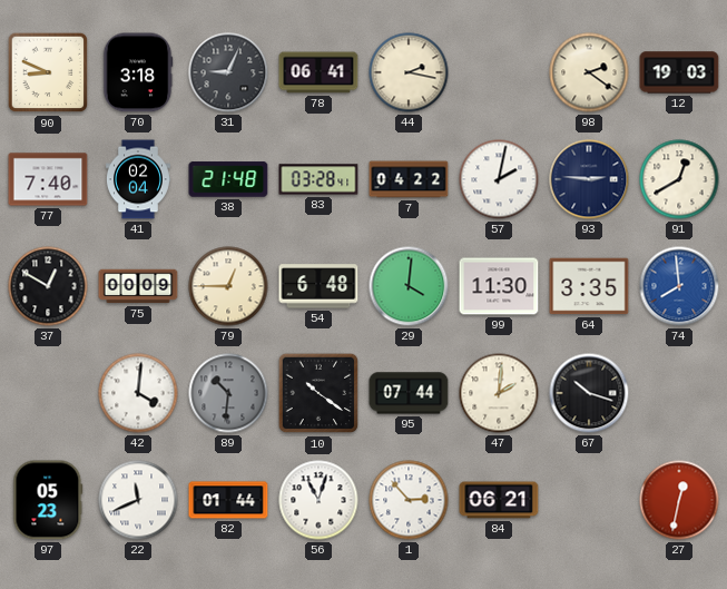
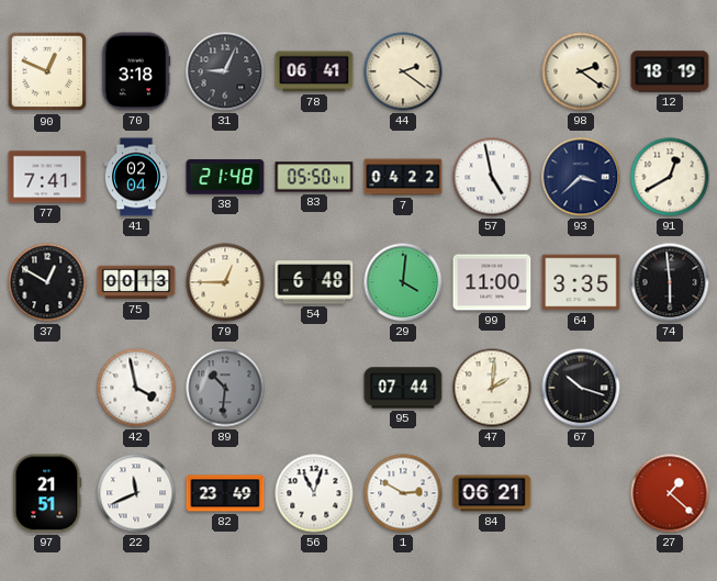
90: 8:49 -> 12:49 (47, 71)
44: 2:17 -> 2:21 (403, 71)
12: 19:03 -> 18:19 (670, 71)
77: 7:40 -> 7:41 (47, 177)
83: 03:28 -> 05:50 (314, 177)
57: 2:02 -> 4:58 (492, 177)
93: 2:46 -> 3:38 (581, 177)
75: 00:09 -> 00:13 (136, 282)
99: 11:30 -> 11:00 (492, 282)
74: 7:59 -> 5:59 (670, 282)
74 dial: blue -> black (670, 282)
42: 4:01 -> 3:58 (136, 388)
10: 10:21 -> none (318, 393)
97: 05:23 -> 21:51 (47, 493)
82: 01:44 -> 23:49 (225, 493)
1: 2:53 -> 2:50 (403, 493)
27: 12:32 -> 1:22 (670, 493)
